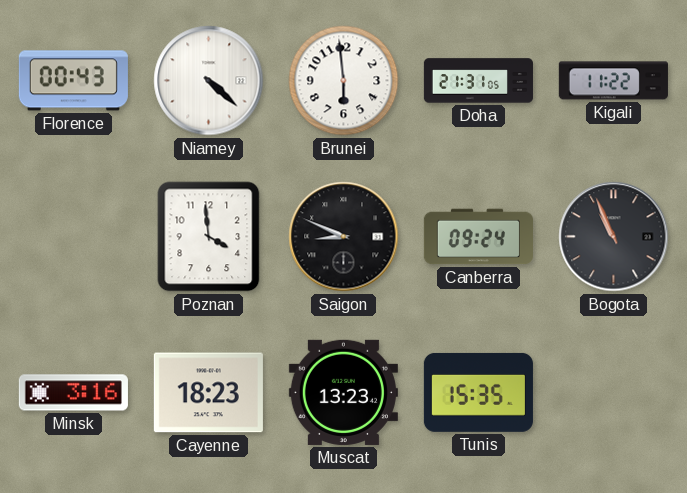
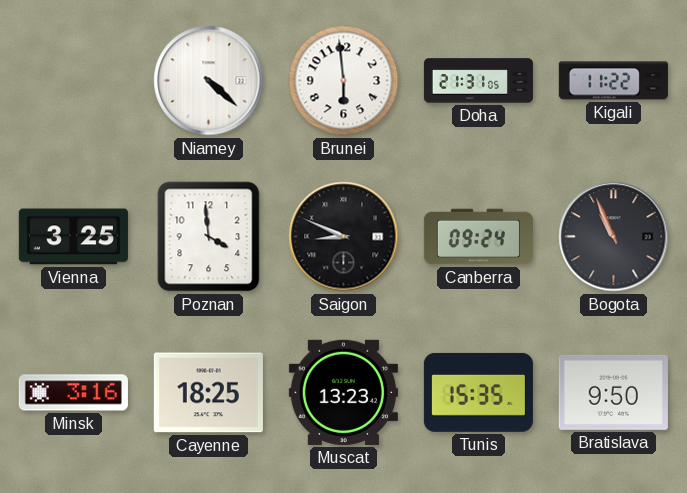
Florence: 00:43 -> none (73, 81)
Vienna: none -> 3:25 (73, 237)
Cayenne: 18:23 -> 18:25 (208, 393)
Bratislava: none -> 9:50 (613, 392)
